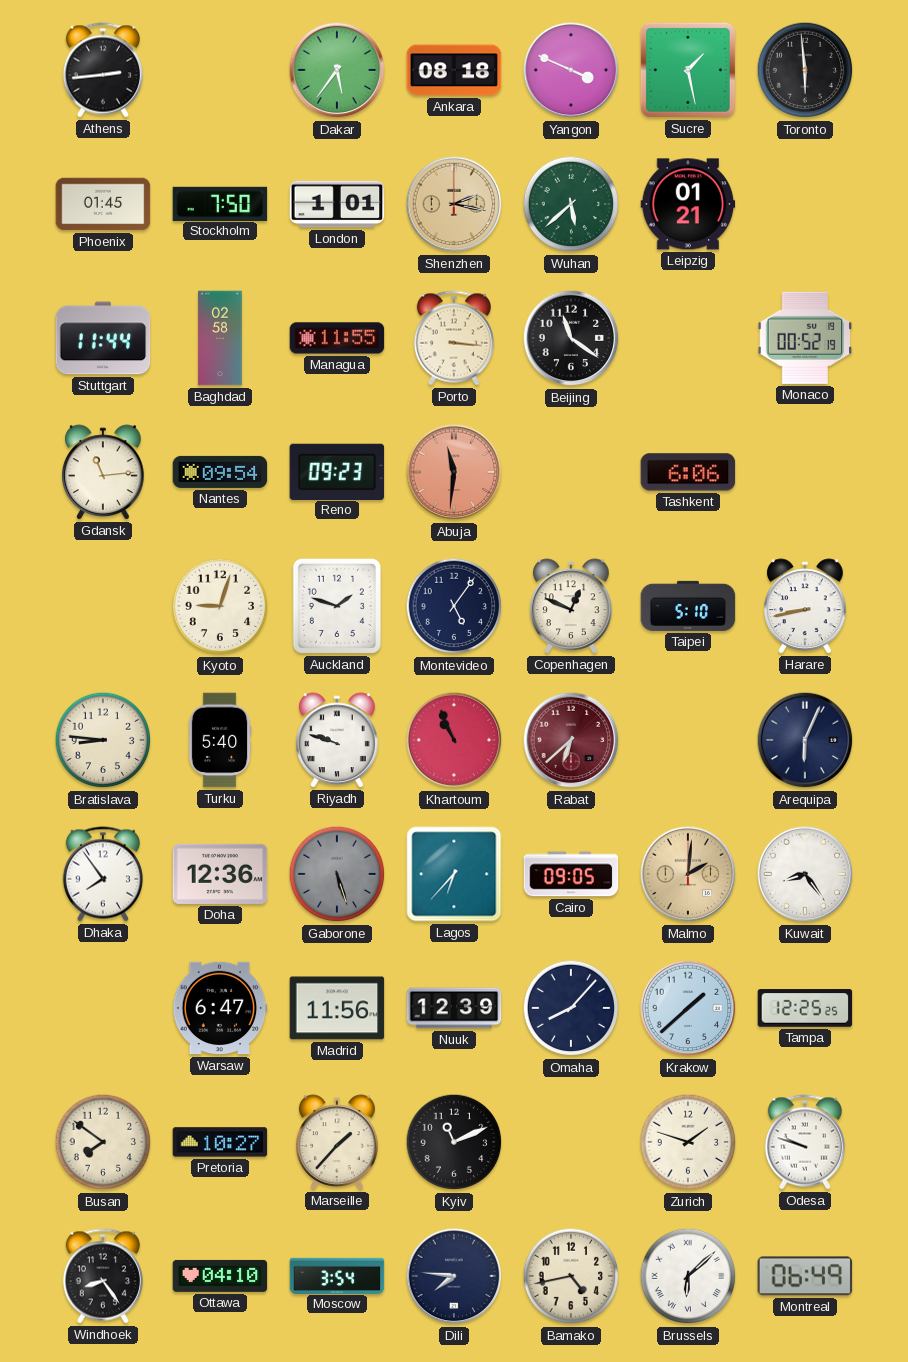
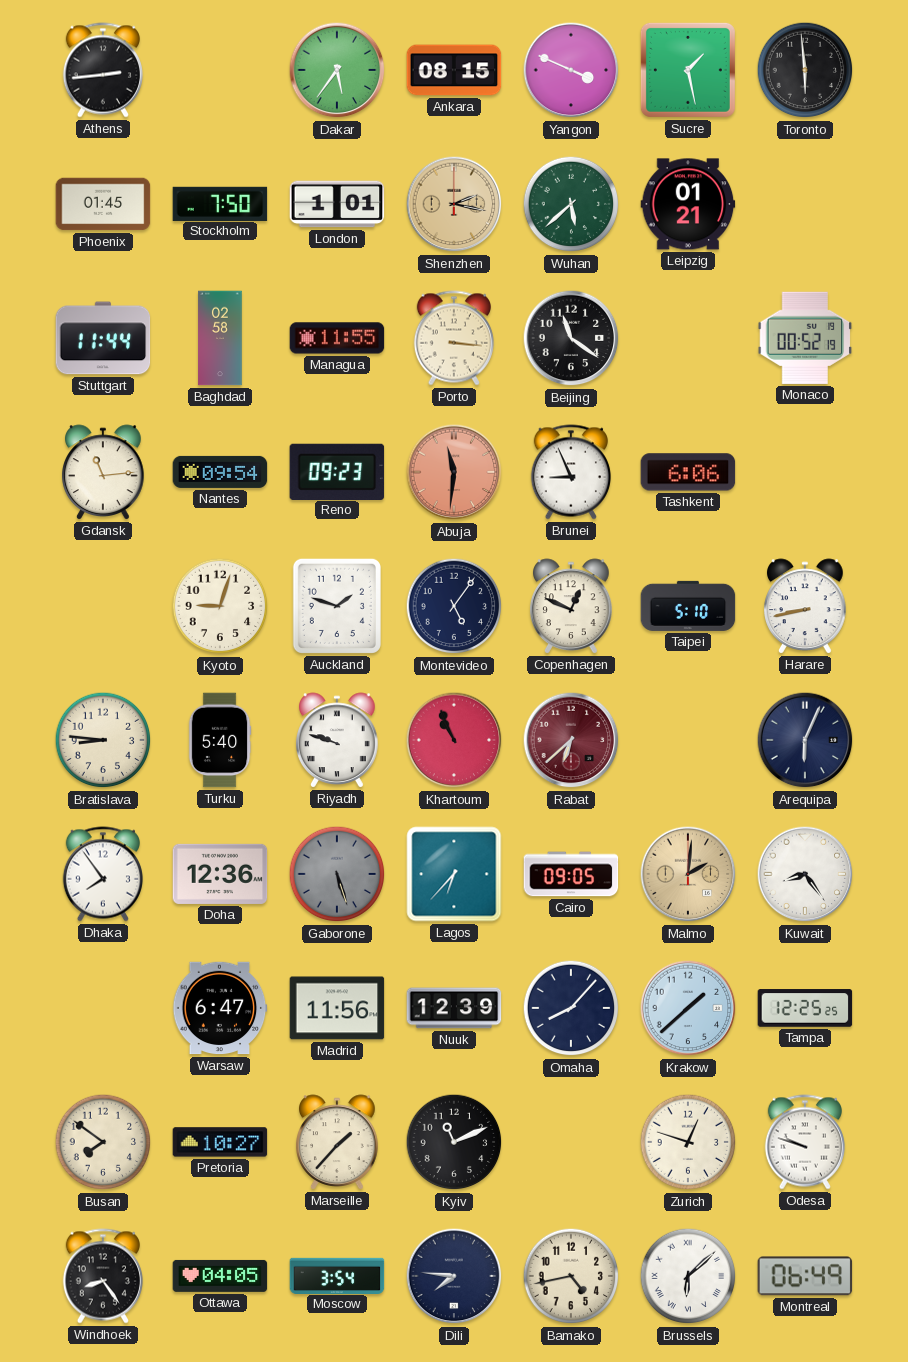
Ankara: 08:18 -> 08:15 (454, 70)
Brunei: none -> 8:56 (571, 472)
Zurich: 1:48 -> 12:48 (688, 1142)
Ottawa: 04:10 -> 04:05 (220, 1276)
